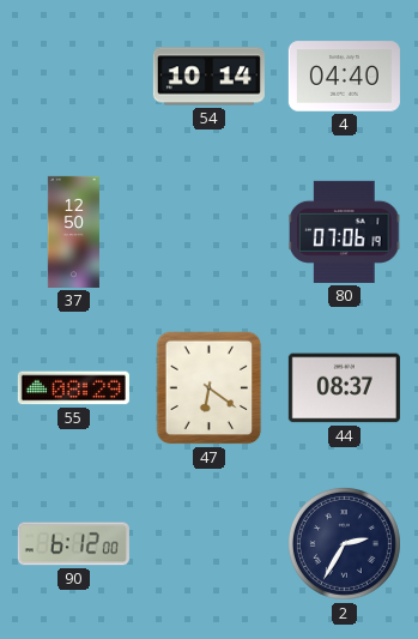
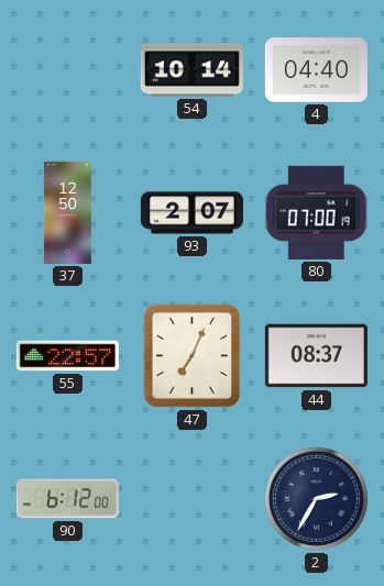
93: none -> 2:07 (191, 213)
80: 07:06 -> 07:00 (317, 212)
55: 08:29 -> 22:57 (67, 356)
47: 6:21 -> 7:04 (193, 356)
